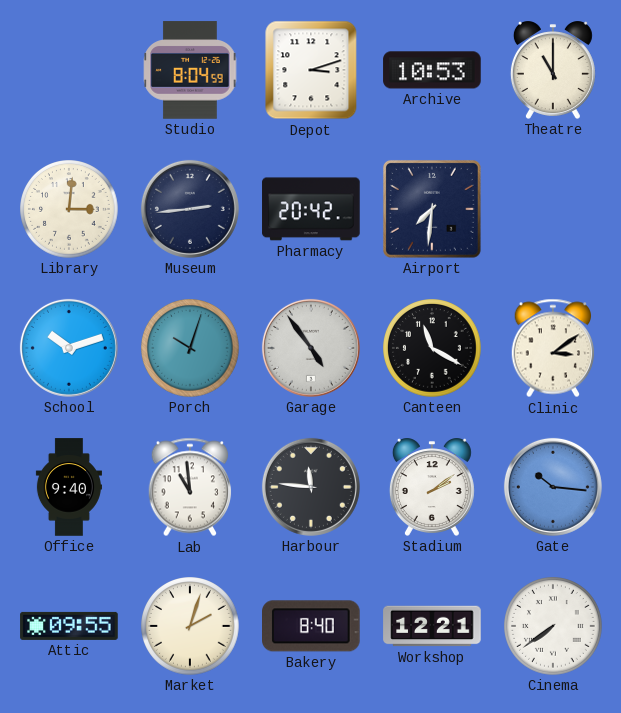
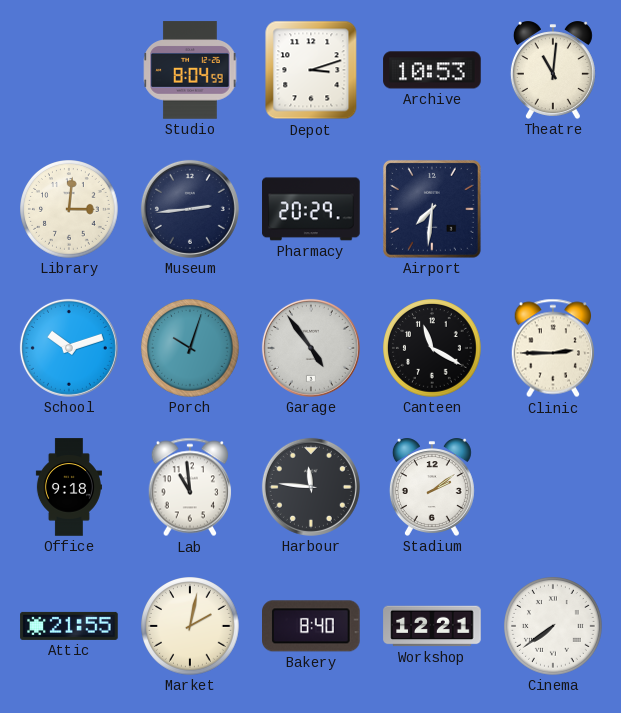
Theatre: 11:00 -> 11:01 (553, 70)
Pharmacy: 20:42 -> 20:29 (311, 209)
Clinic: 3:09 -> 2:45 (553, 348)
Office: 9:40 -> 9:18 (69, 487)
Gate: 10:16 -> none (553, 487)
Attic: 09:55 -> 21:55 (69, 626)
Market: 2:03 -> 2:02 (191, 627)
